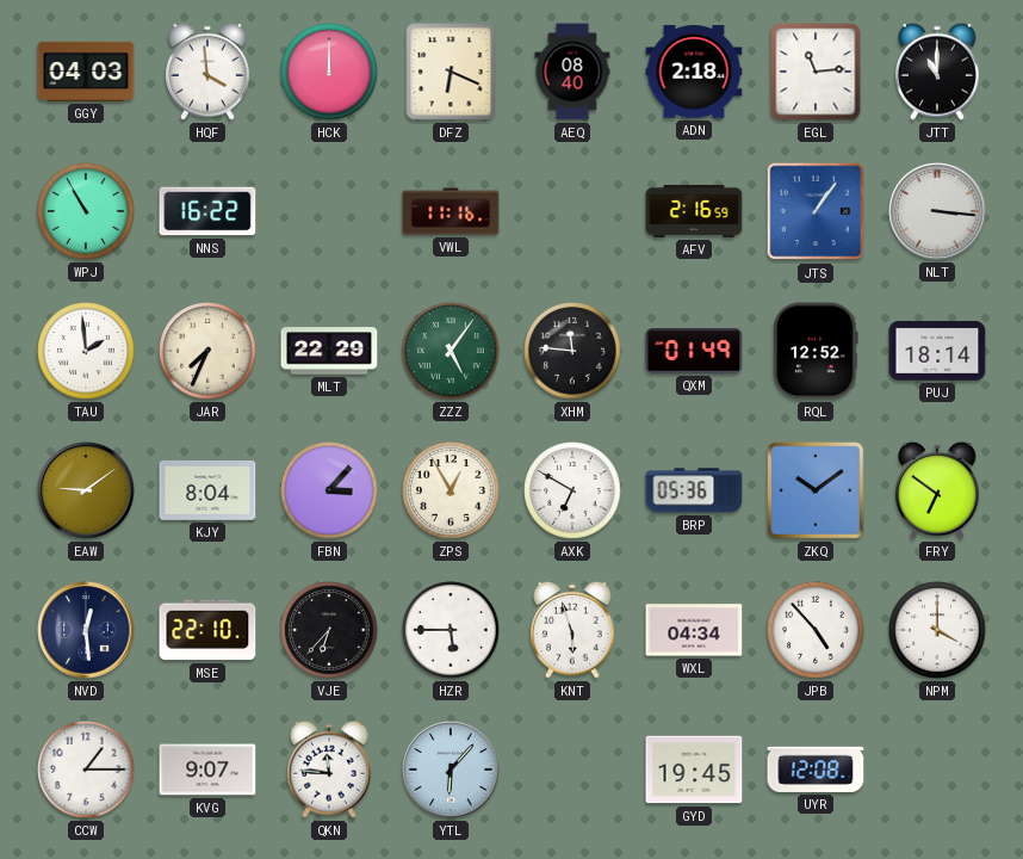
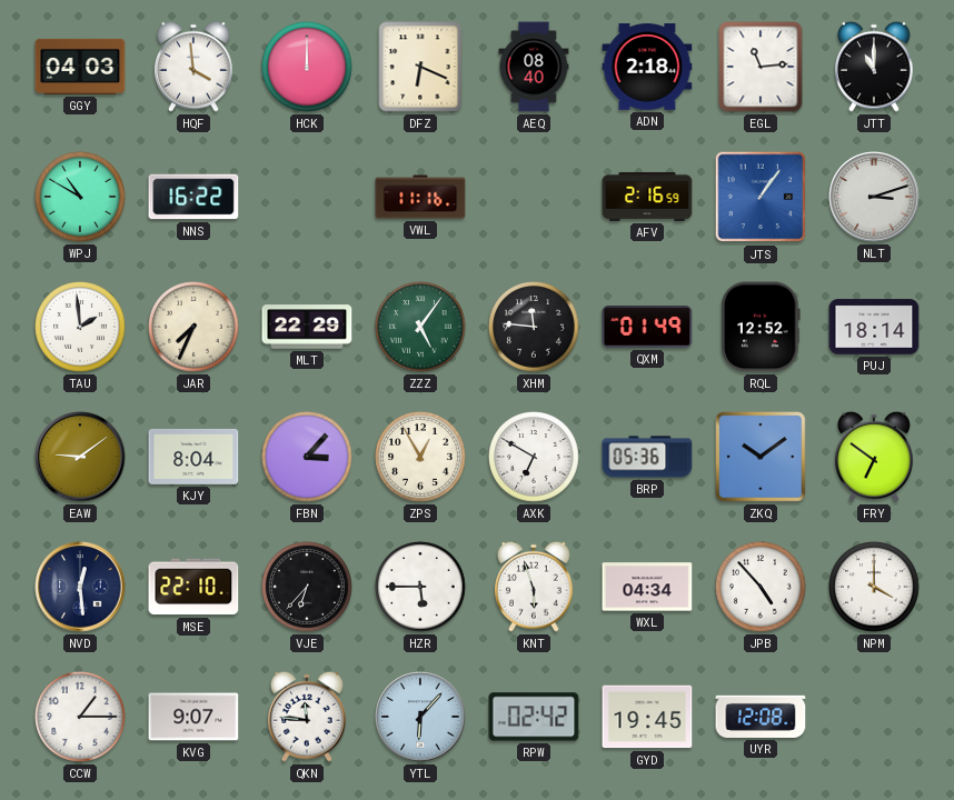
WPJ: 10:55 -> 10:50 (80, 197)
NLT: 3:16 -> 3:12 (874, 197)
RPW: none -> 02:42 (534, 717)
